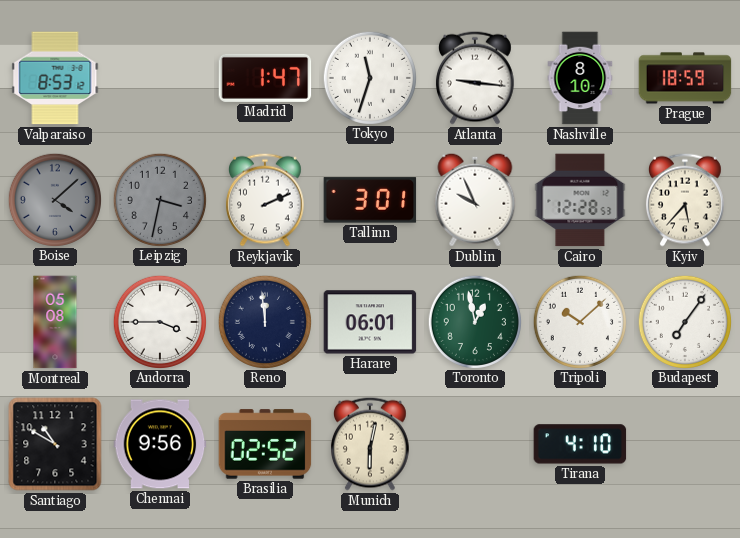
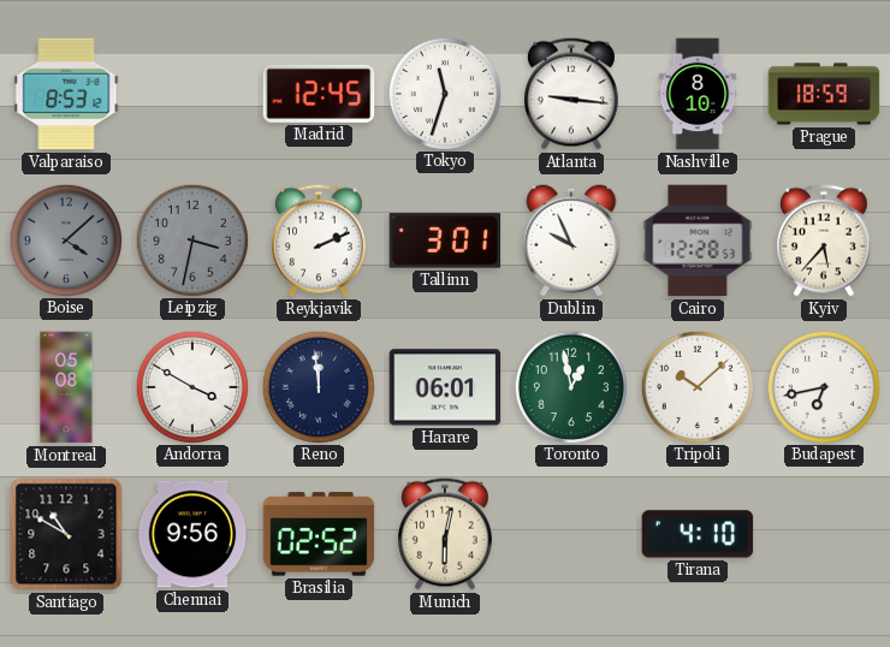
Madrid: 1:47 -> 12:45 (319, 94)
Andorra: 3:45 -> 3:50 (191, 386)
Budapest: 7:06 -> 6:43 (823, 386)
